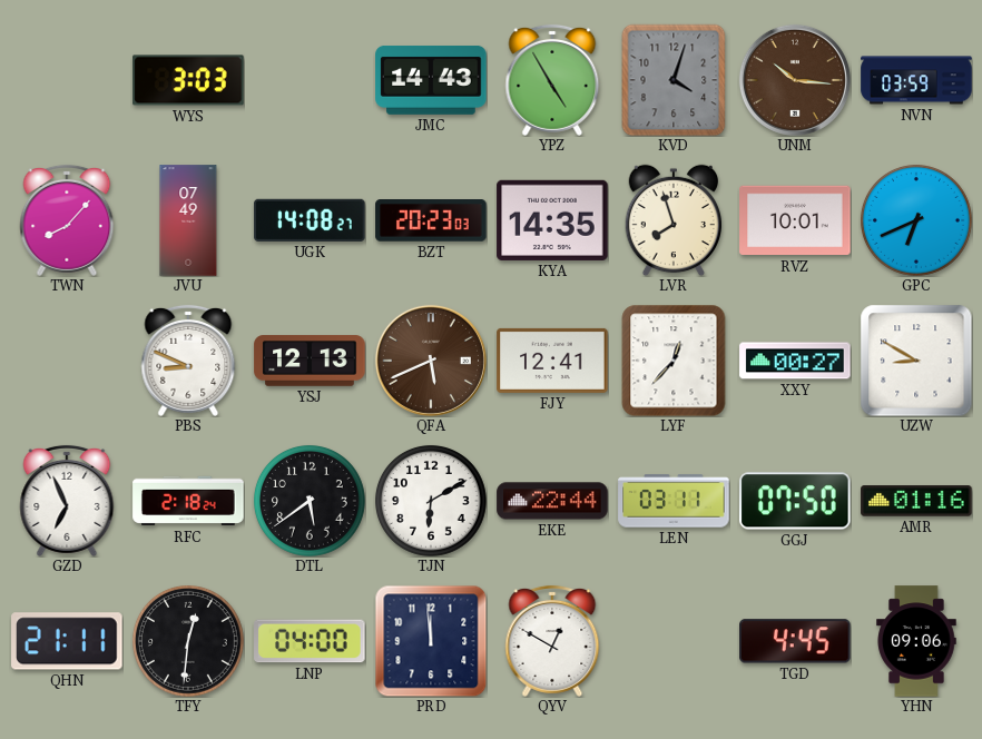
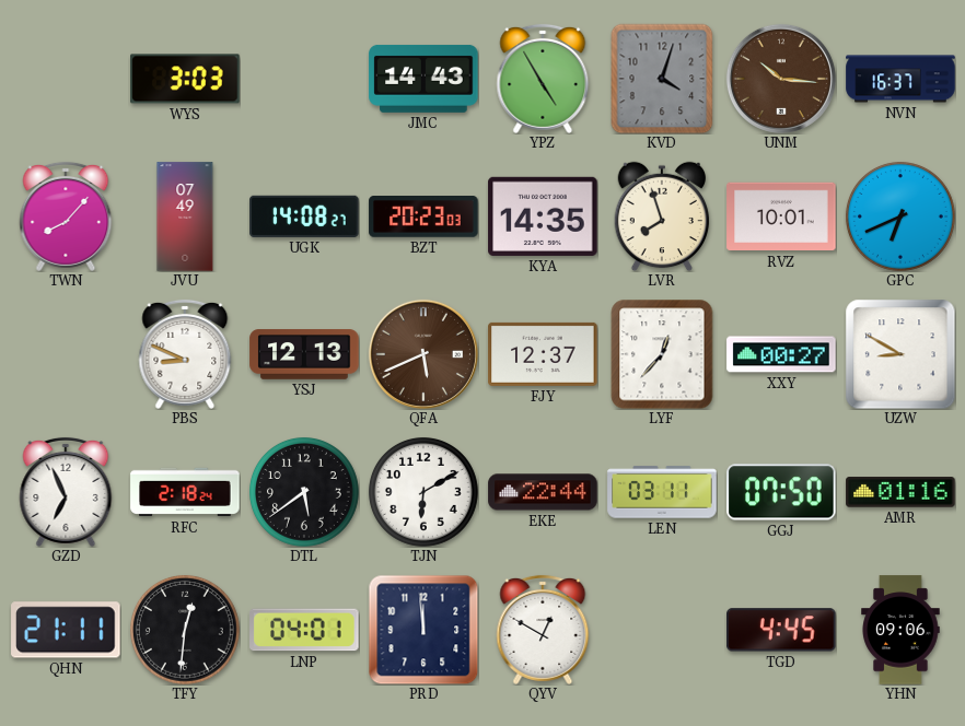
NVN: 03:59 -> 16:37 (900, 79)
FJY: 12:41 -> 12:37 (543, 354)
LNP: 04:00 -> 04:01 (304, 630)
